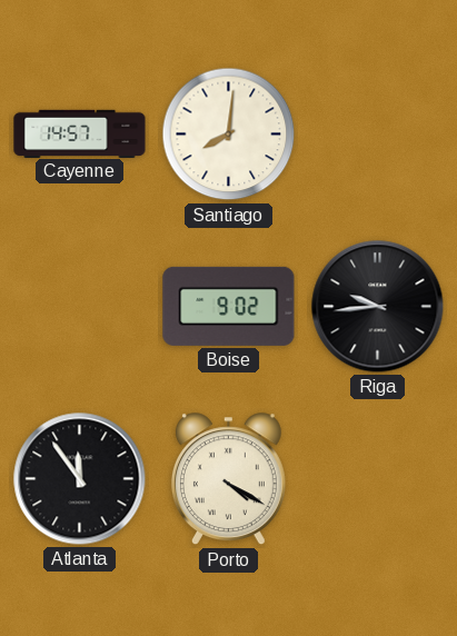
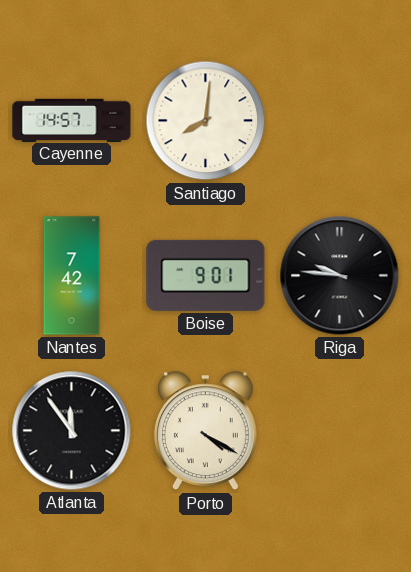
Nantes: none -> 7:42 (72, 276)
Boise: 9:02 -> 9:01 (206, 275)
Riga: 9:44 -> 9:46 (340, 276)
